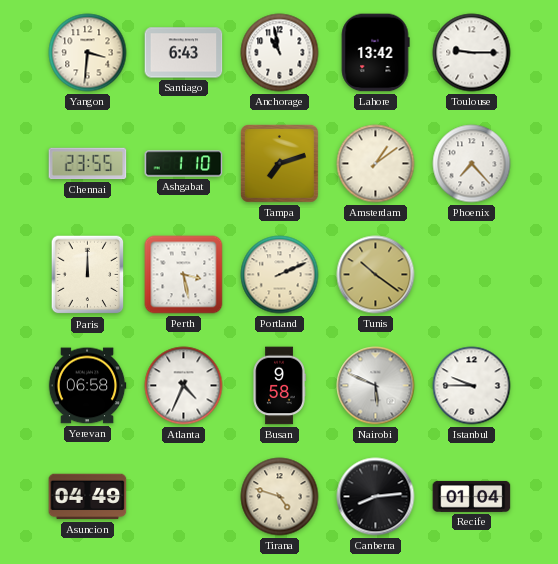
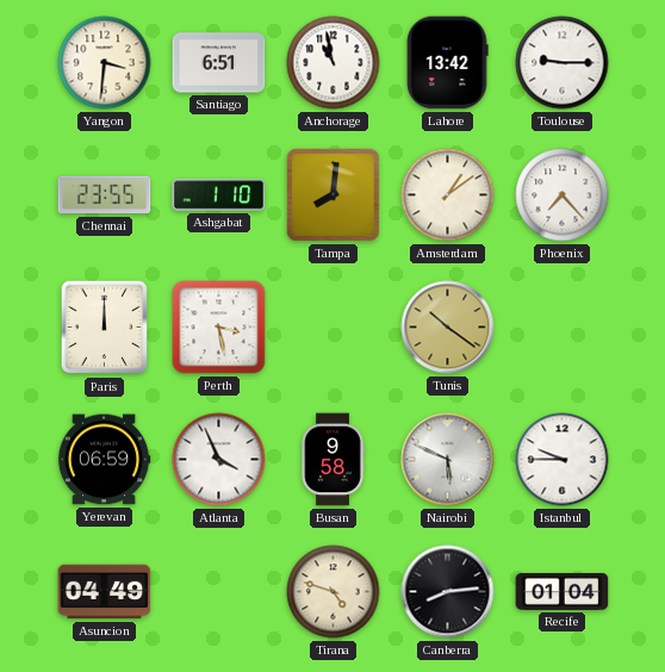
Santiago: 6:43 -> 6:51 (219, 63)
Tampa: 7:12 -> 8:01 (332, 194)
Portland: 2:11 -> none (280, 275)
Yerevan: 06:58 -> 06:59 (104, 460)
Atlanta: 4:34 -> 3:56 (219, 460)
